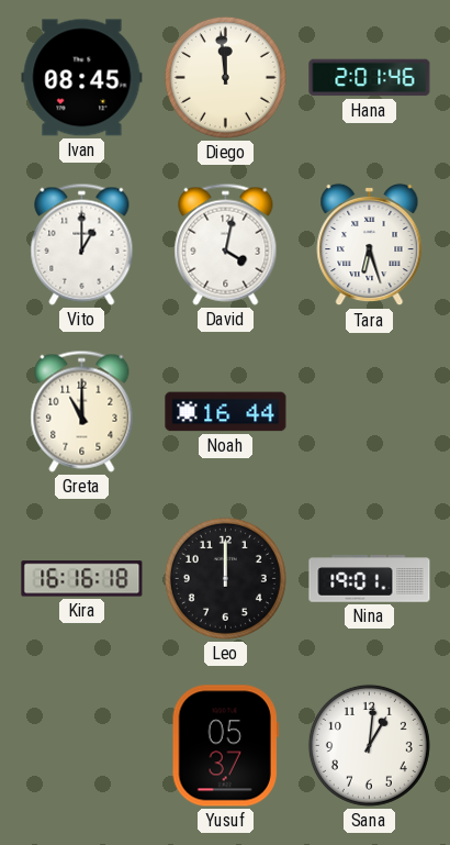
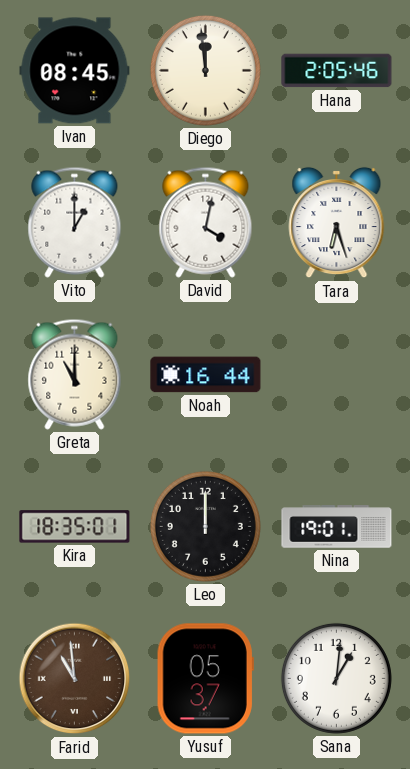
Hana: 2:01 -> 2:05 (337, 71)
Kira: 16:16 -> 18:35 (75, 527)
Farid: none -> 10:59 (75, 679)
